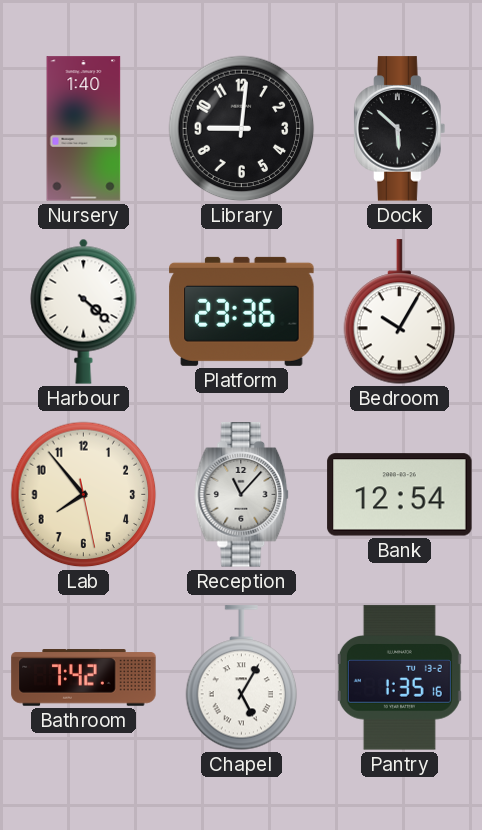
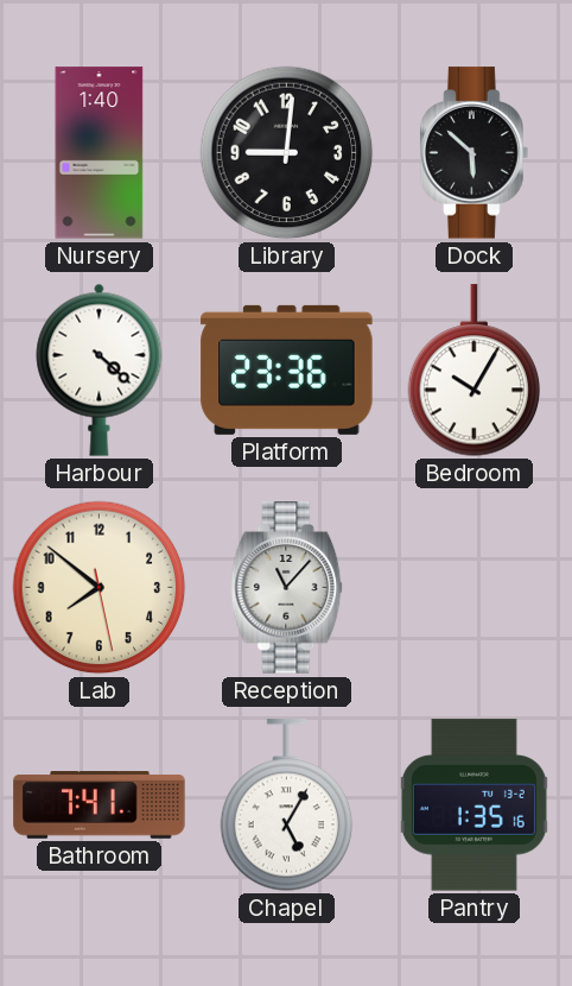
Lab: 7:53 -> 7:51 (100, 588)
Bank: 12:54 -> none (400, 495)
Bathroom: 7:42 -> 7:41 (100, 805)
